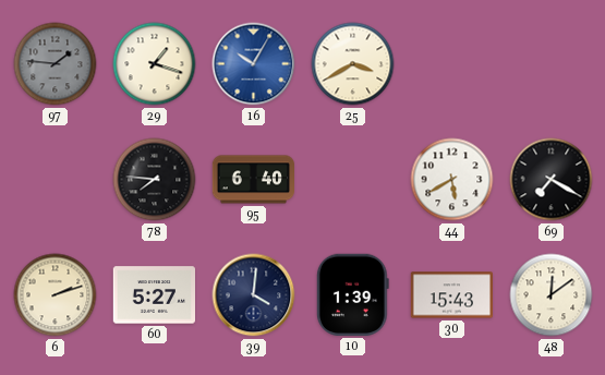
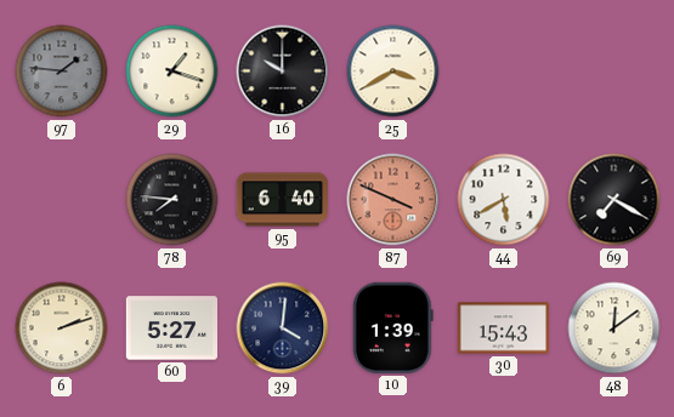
16: 10:05 -> 10:00 (283, 72)
16 dial: blue -> black (283, 72)
87: none -> 3:49 (393, 200)
